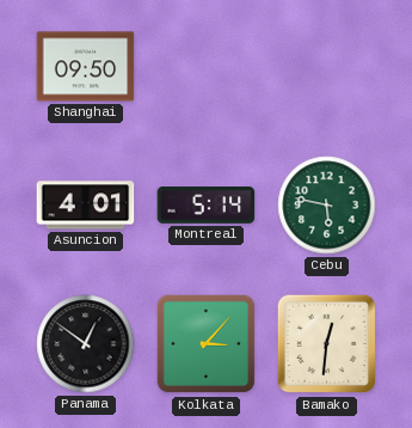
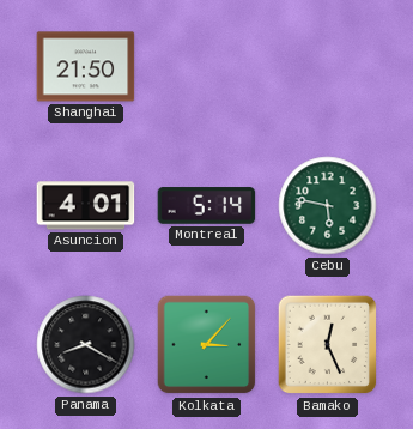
Shanghai: 09:50 -> 21:50 (86, 67)
Panama: 12:51 -> 8:20 (86, 345)
Bamako: 12:31 -> 12:26 (328, 345)
